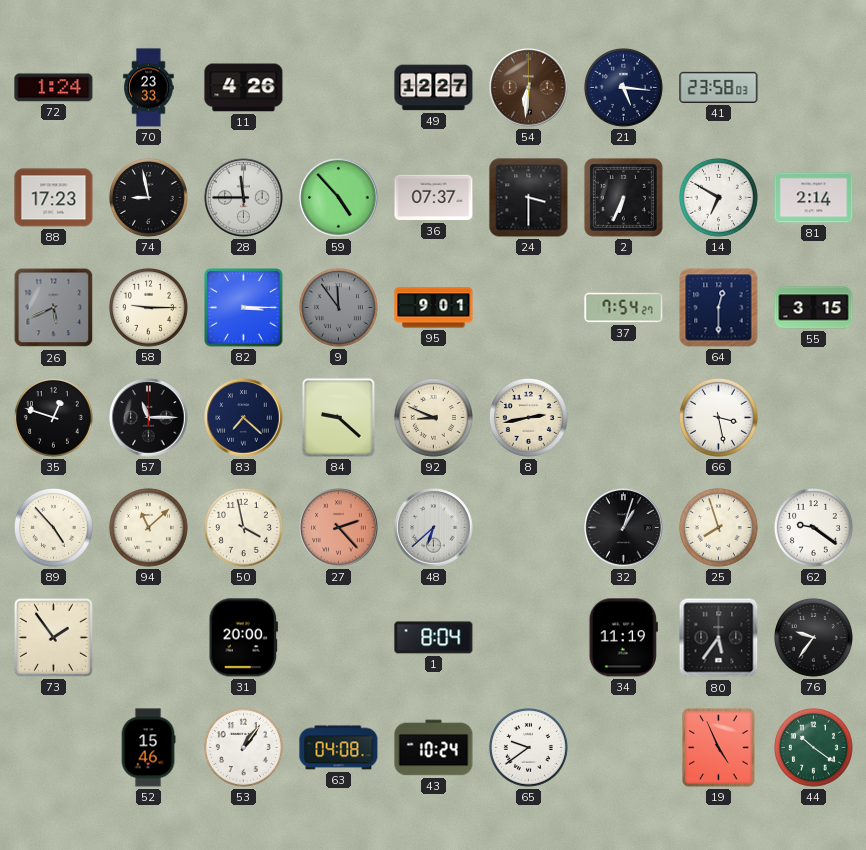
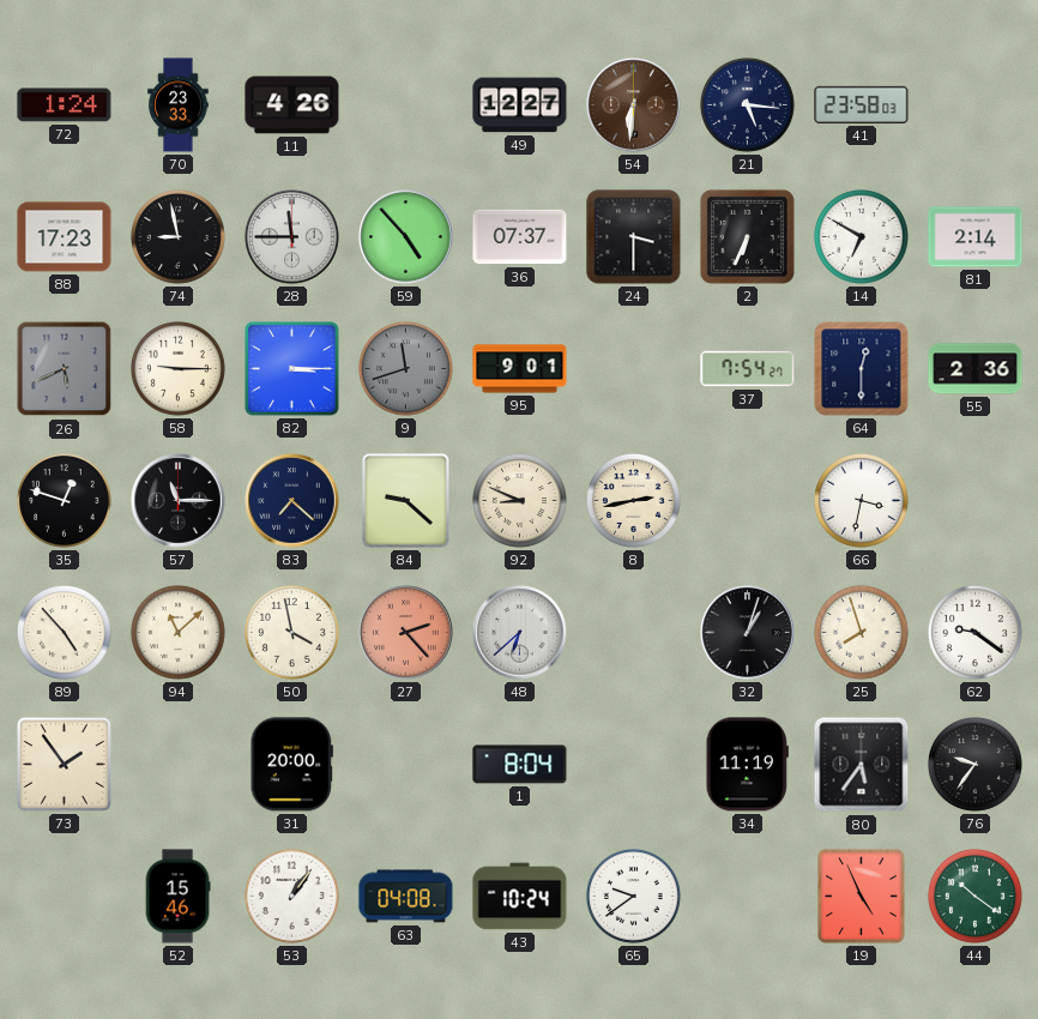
9: 11:54 -> 11:42 (405, 368)
55: 3:15 -> 2:36 (976, 369)
66: 3:28 -> 3:32 (861, 500)
